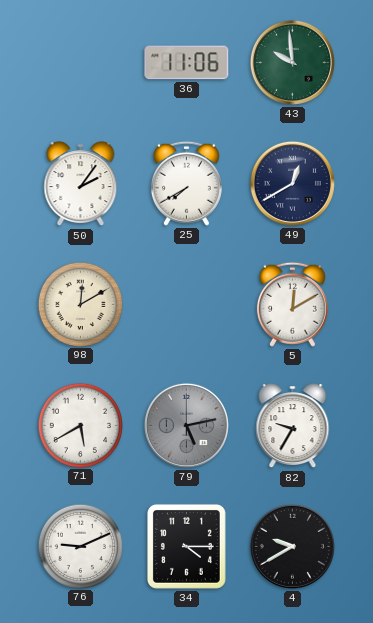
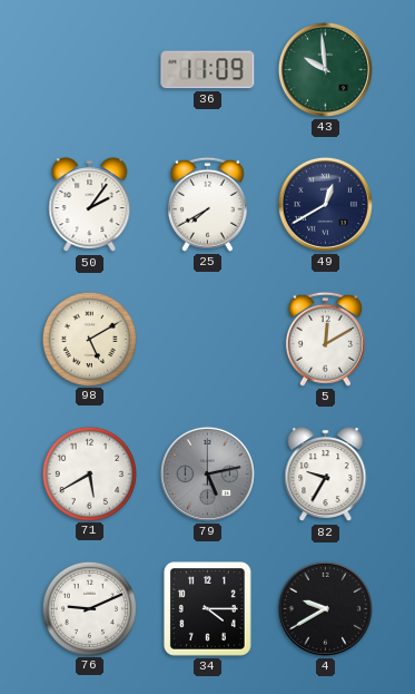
36: 11:06 -> 11:09 (208, 70)
98: 12:10 -> 5:10 (89, 339)
